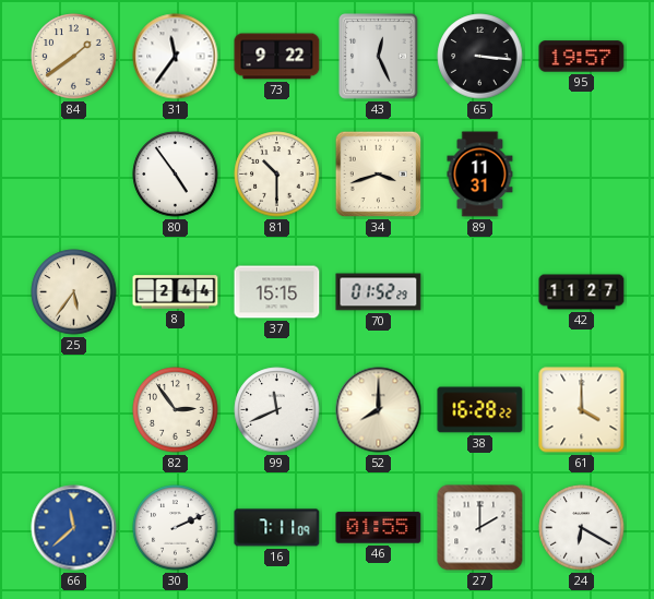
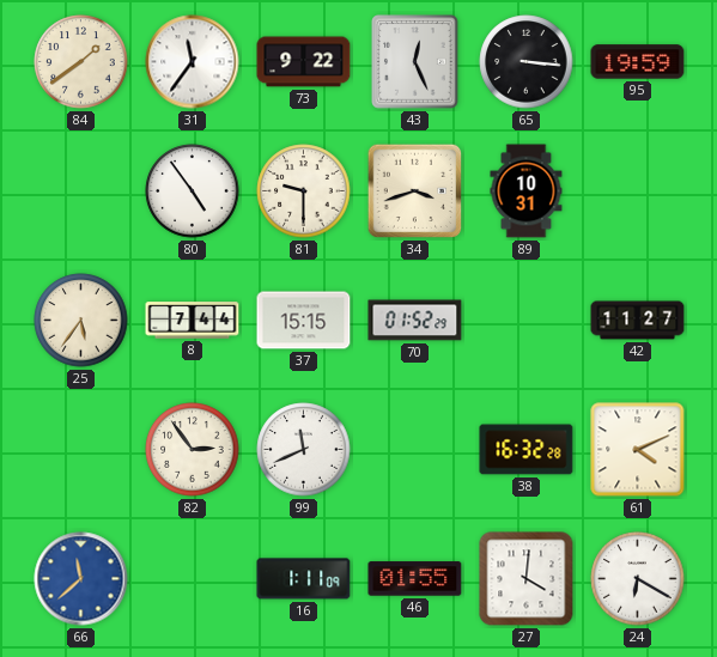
95: 19:57 -> 19:59 (638, 62)
81: 10:30 -> 9:30 (304, 191)
89: 11:31 -> 10:31 (527, 191)
8: 2:44 -> 7:44 (193, 321)
52: 8:00 -> none (379, 410)
38: 16:28 -> 16:32 (527, 450)
61: 4:00 -> 4:11 (638, 450)
30: 2:11 -> none (176, 528)
16: 7:11 -> 1:11 (304, 579)
27: 2:00 -> 4:01 (527, 579)
